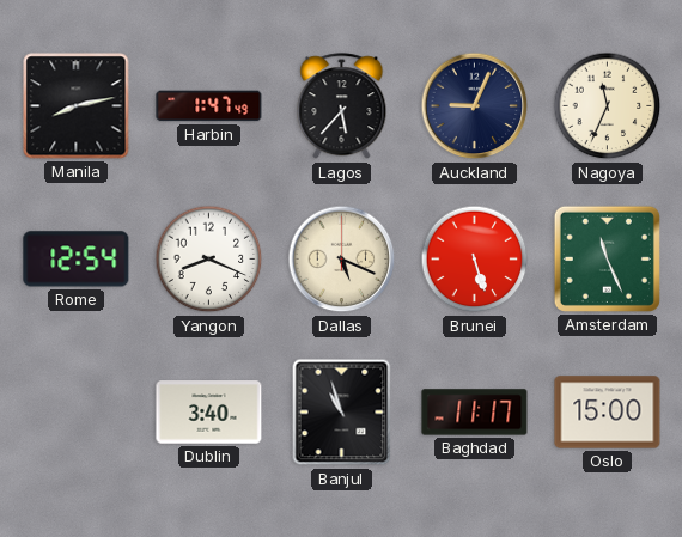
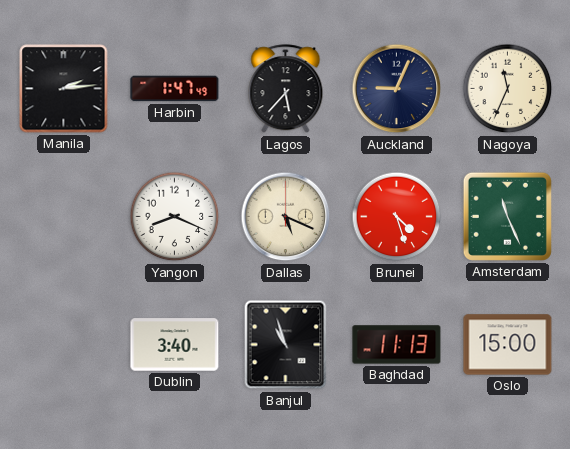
Manila: 8:13 -> 2:14 (64, 89)
Rome: 12:54 -> none (77, 260)
Brunei: 5:27 -> 4:27 (397, 217)
Baghdad: 11:17 -> 11:13 (397, 345)
